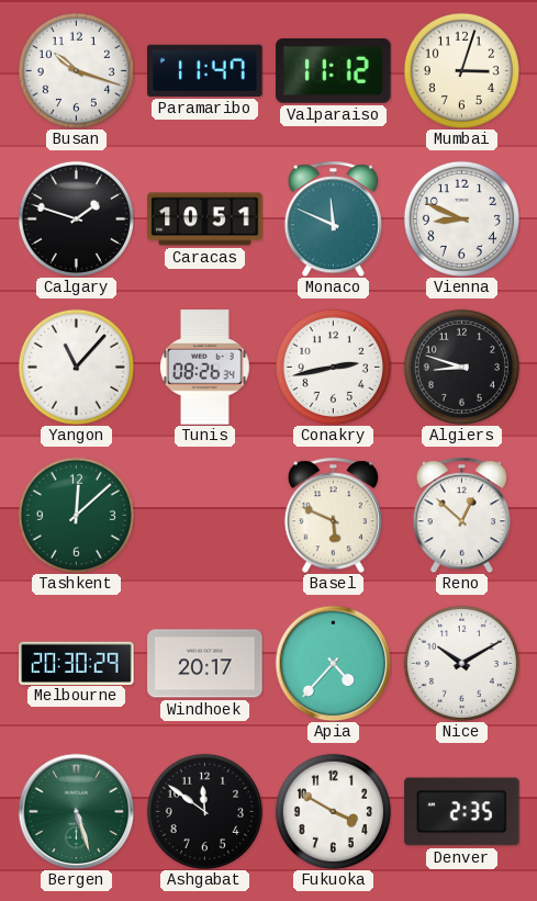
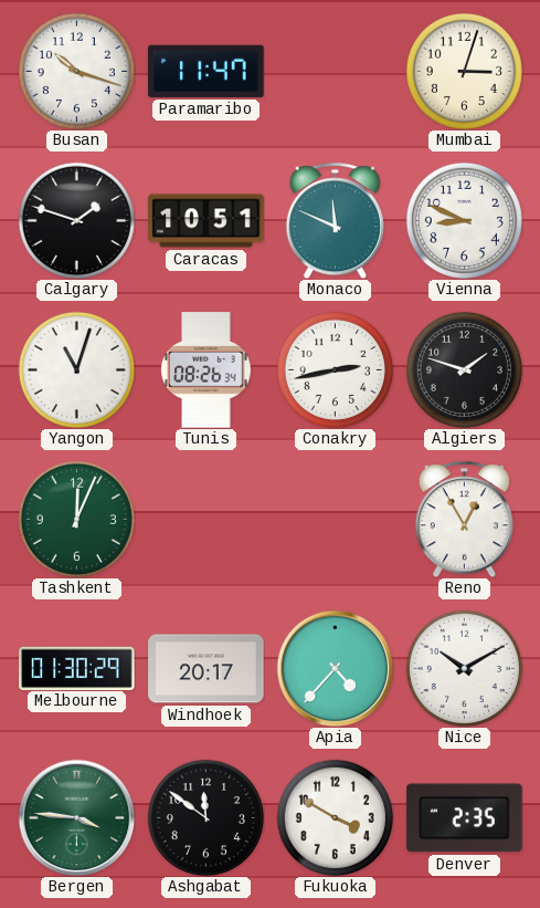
Valparaiso: 11:12 -> none (334, 70)
Yangon: 11:07 -> 11:03 (76, 369)
Algiers: 8:48 -> 1:48 (464, 369)
Tashkent: 12:08 -> 12:04 (76, 519)
Basel: 5:49 -> none (333, 515)
Reno: 12:52 -> 12:55 (464, 519)
Melbourne: 20:30 -> 01:30 (77, 668)
Bergen: 5:27 -> 3:46 (76, 817)
